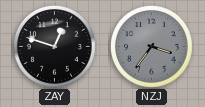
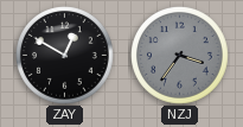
ZAY: 12:48 -> 12:50 (65, 56)
